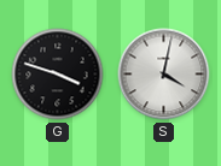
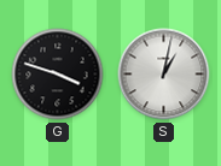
S: 4:02 -> 1:02 (164, 75)
